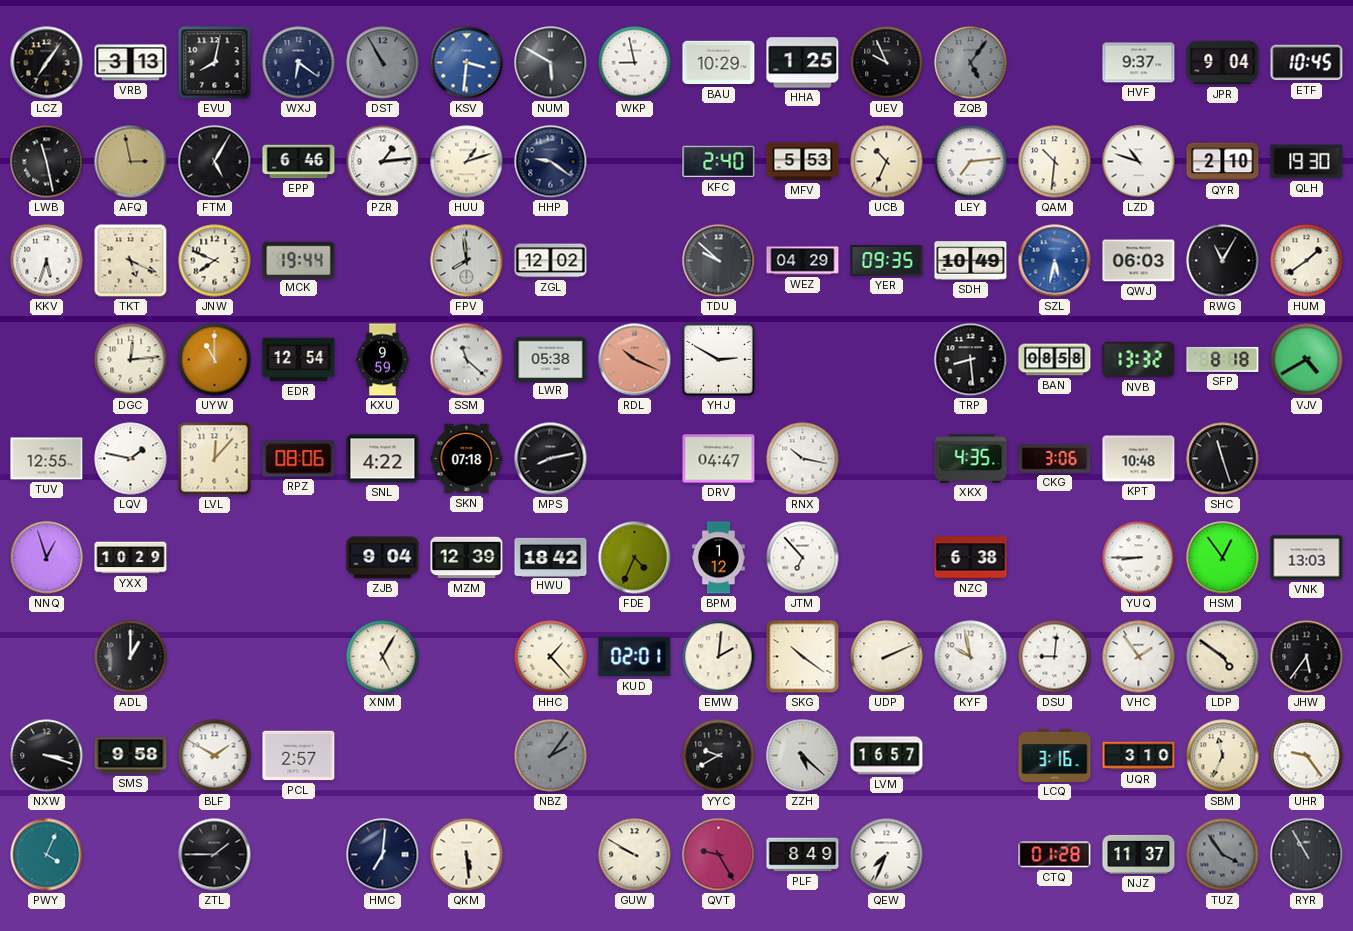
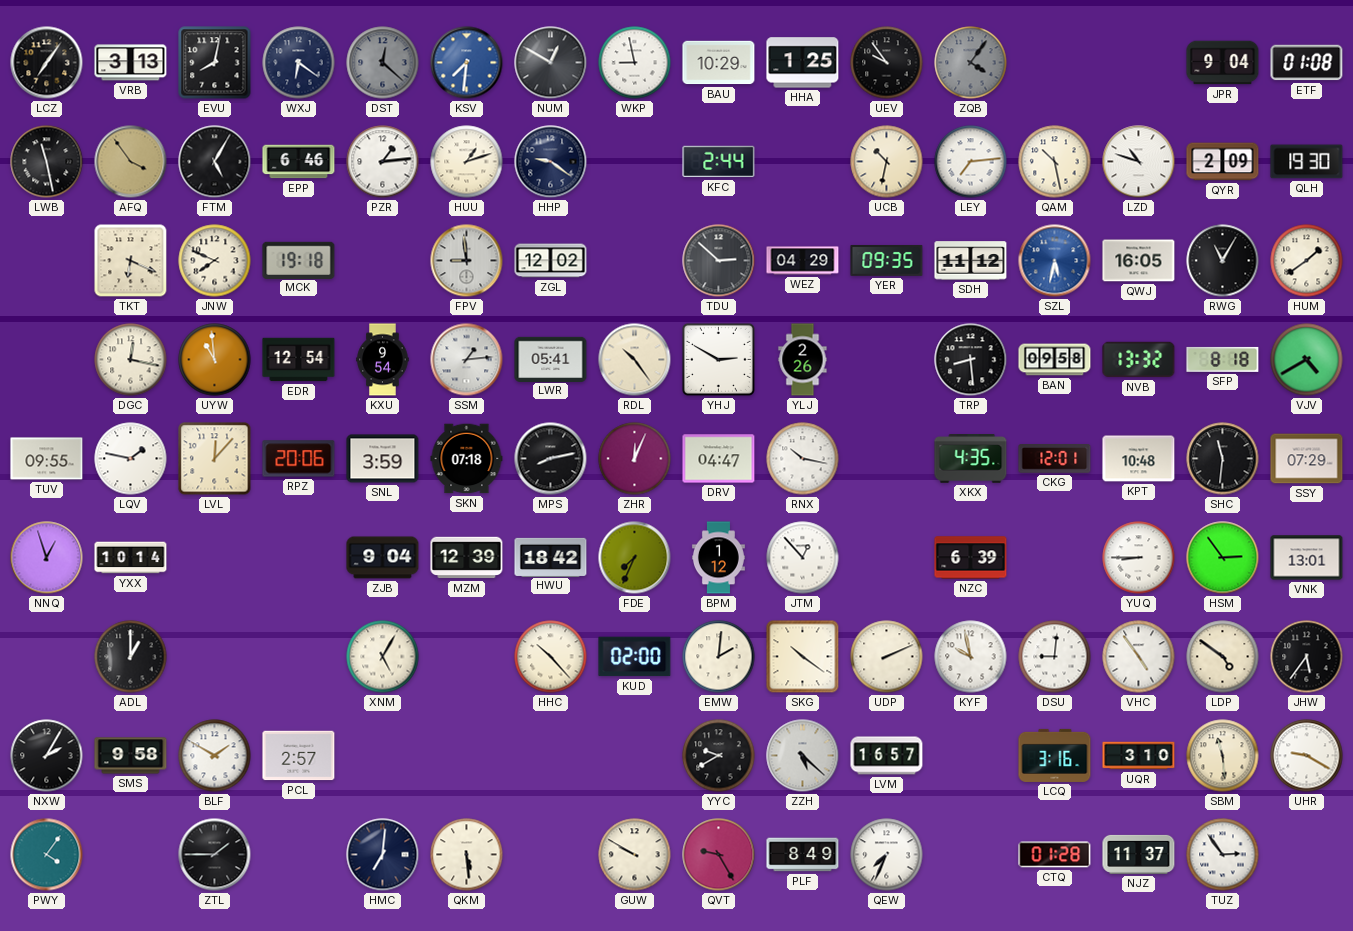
DST: 10:55 -> 12:22 (383, 63)
KSV: 3:31 -> 7:31 (467, 63)
NUM: 5:50 -> 12:50 (551, 63)
UEV: 9:56 -> 9:54 (887, 63)
ZQB: 5:06 -> 4:06 (971, 63)
HVF: 9:37 -> none (1139, 63)
ETF: 10:45 -> 01:08 (1307, 63)
AFQ: 2:58 -> 3:54 (131, 162)
KFC: 2:40 -> 2:44 (719, 162)
MFV: 5:53 -> none (803, 162)
UCB: 10:34 -> 10:32 (887, 162)
QAM: 10:31 -> 10:28 (1055, 162)
QYR: 2:10 -> 2:09 (1223, 162)
KKV: 5:33 -> none (47, 261)
TKT: 5:19 -> 6:19 (131, 261)
MCK: 19:44 -> 19:18 (299, 260)
FPV: 7:59 -> 8:59 (467, 261)
TDU: 9:52 -> 2:52 (719, 261)
SDH: 10:49 -> 11:12 (971, 261)
QWJ: 06:03 -> 16:05 (1139, 261)
DGC: 12:14 -> 12:17 (131, 360)
UYW: 11:00 -> 10:59 (215, 360)
KXU: 9:59 -> 9:54 (383, 360)
SSM: 11:22 -> 1:14 (467, 360)
LWR: 05:38 -> 05:41 (551, 359)
RDL: 10:19 -> 10:24 (635, 360)
RDL dial: salmon -> cream (635, 360)
YLJ: none -> 2:26 (803, 360)
BAN: 08:58 -> 09:58 (1055, 360)
TUV: 12:55 -> 09:55 (47, 459)
RPZ: 08:06 -> 20:06 (299, 459)
SNL: 4:22 -> 3:59 (383, 459)
ZHR: none -> 12:04 (635, 459)
CKG: 3:06 -> 12:01 (1055, 459)
SHC: 11:27 -> 11:31 (1223, 459)
SSY: none -> 07:29 (1307, 459)
YXX: 10:29 -> 10:14 (131, 558)
FDE: 4:34 -> 7:34 (635, 558)
JTM: 6:53 -> 12:53 (803, 558)
NZC: 6:38 -> 6:39 (971, 558)
HSM: 12:54 -> 2:54 (1223, 558)
VNK: 13:03 -> 13:01 (1307, 558)
HHC: 1:23 -> 10:23 (551, 657)
KUD: 02:01 -> 02:00 (635, 657)
VHC: 1:54 -> 4:54 (1139, 657)
NXW: 3:18 -> 2:05 (47, 756)
NBZ: 2:06 -> none (551, 756)
SBM: 11:34 -> 11:29 (1223, 756)
UHR: 9:24 -> 9:20 (1307, 756)
PWY: 4:04 -> 4:06 (47, 855)
TUZ: 3:54 -> 2:54 (1223, 855)
TUZ dial: grey -> white (1223, 855)
RYR: 10:55 -> none (1307, 855)
